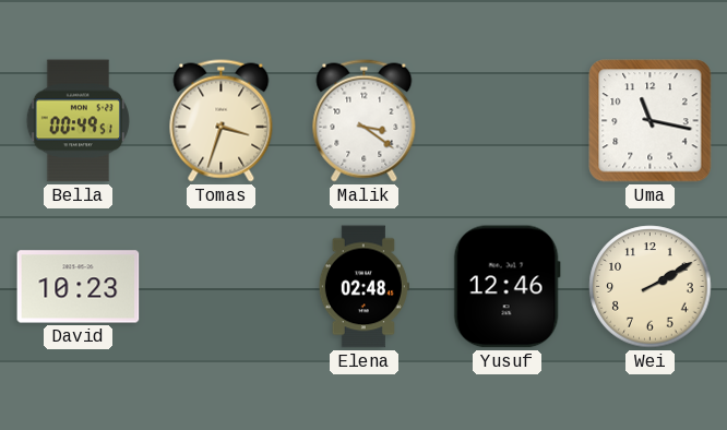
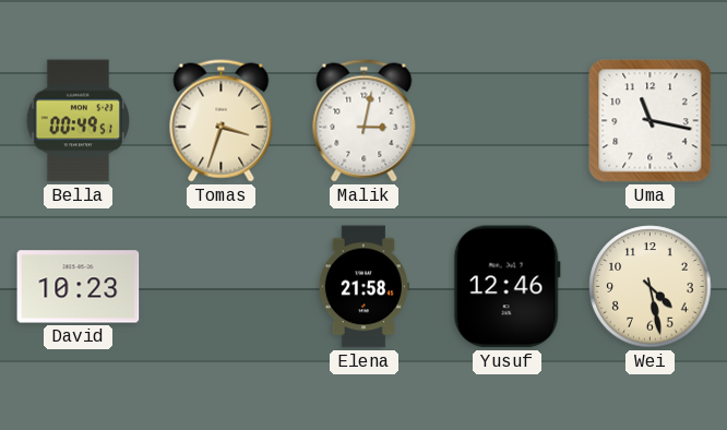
Malik: 3:21 -> 3:02 (365, 121)
Elena: 02:48 -> 21:58 (364, 287)
Wei: 2:10 -> 4:28 (651, 287)
